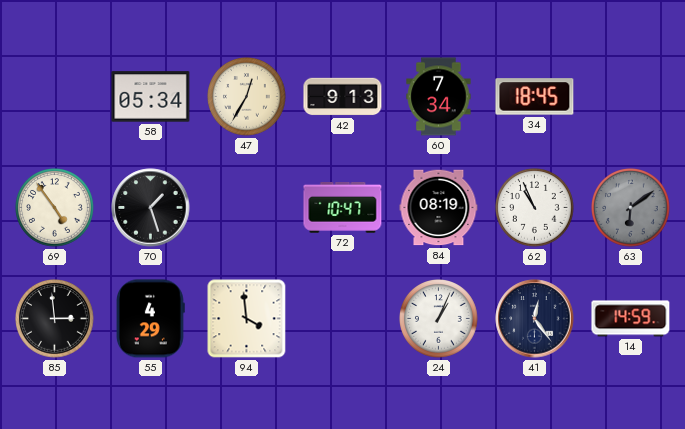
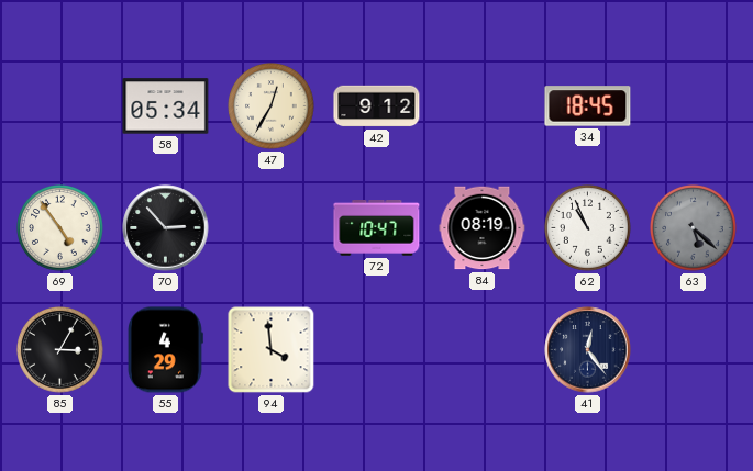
42: 9:13 -> 9:12 (377, 106)
60: 7:34 -> none (439, 97)
70: 1:27 -> 2:53 (166, 228)
63: 6:09 -> 5:22 (694, 228)
85: 2:59 -> 3:05 (60, 350)
24: 1:04 -> none (439, 319)
14: 14:59 -> none (631, 319)
